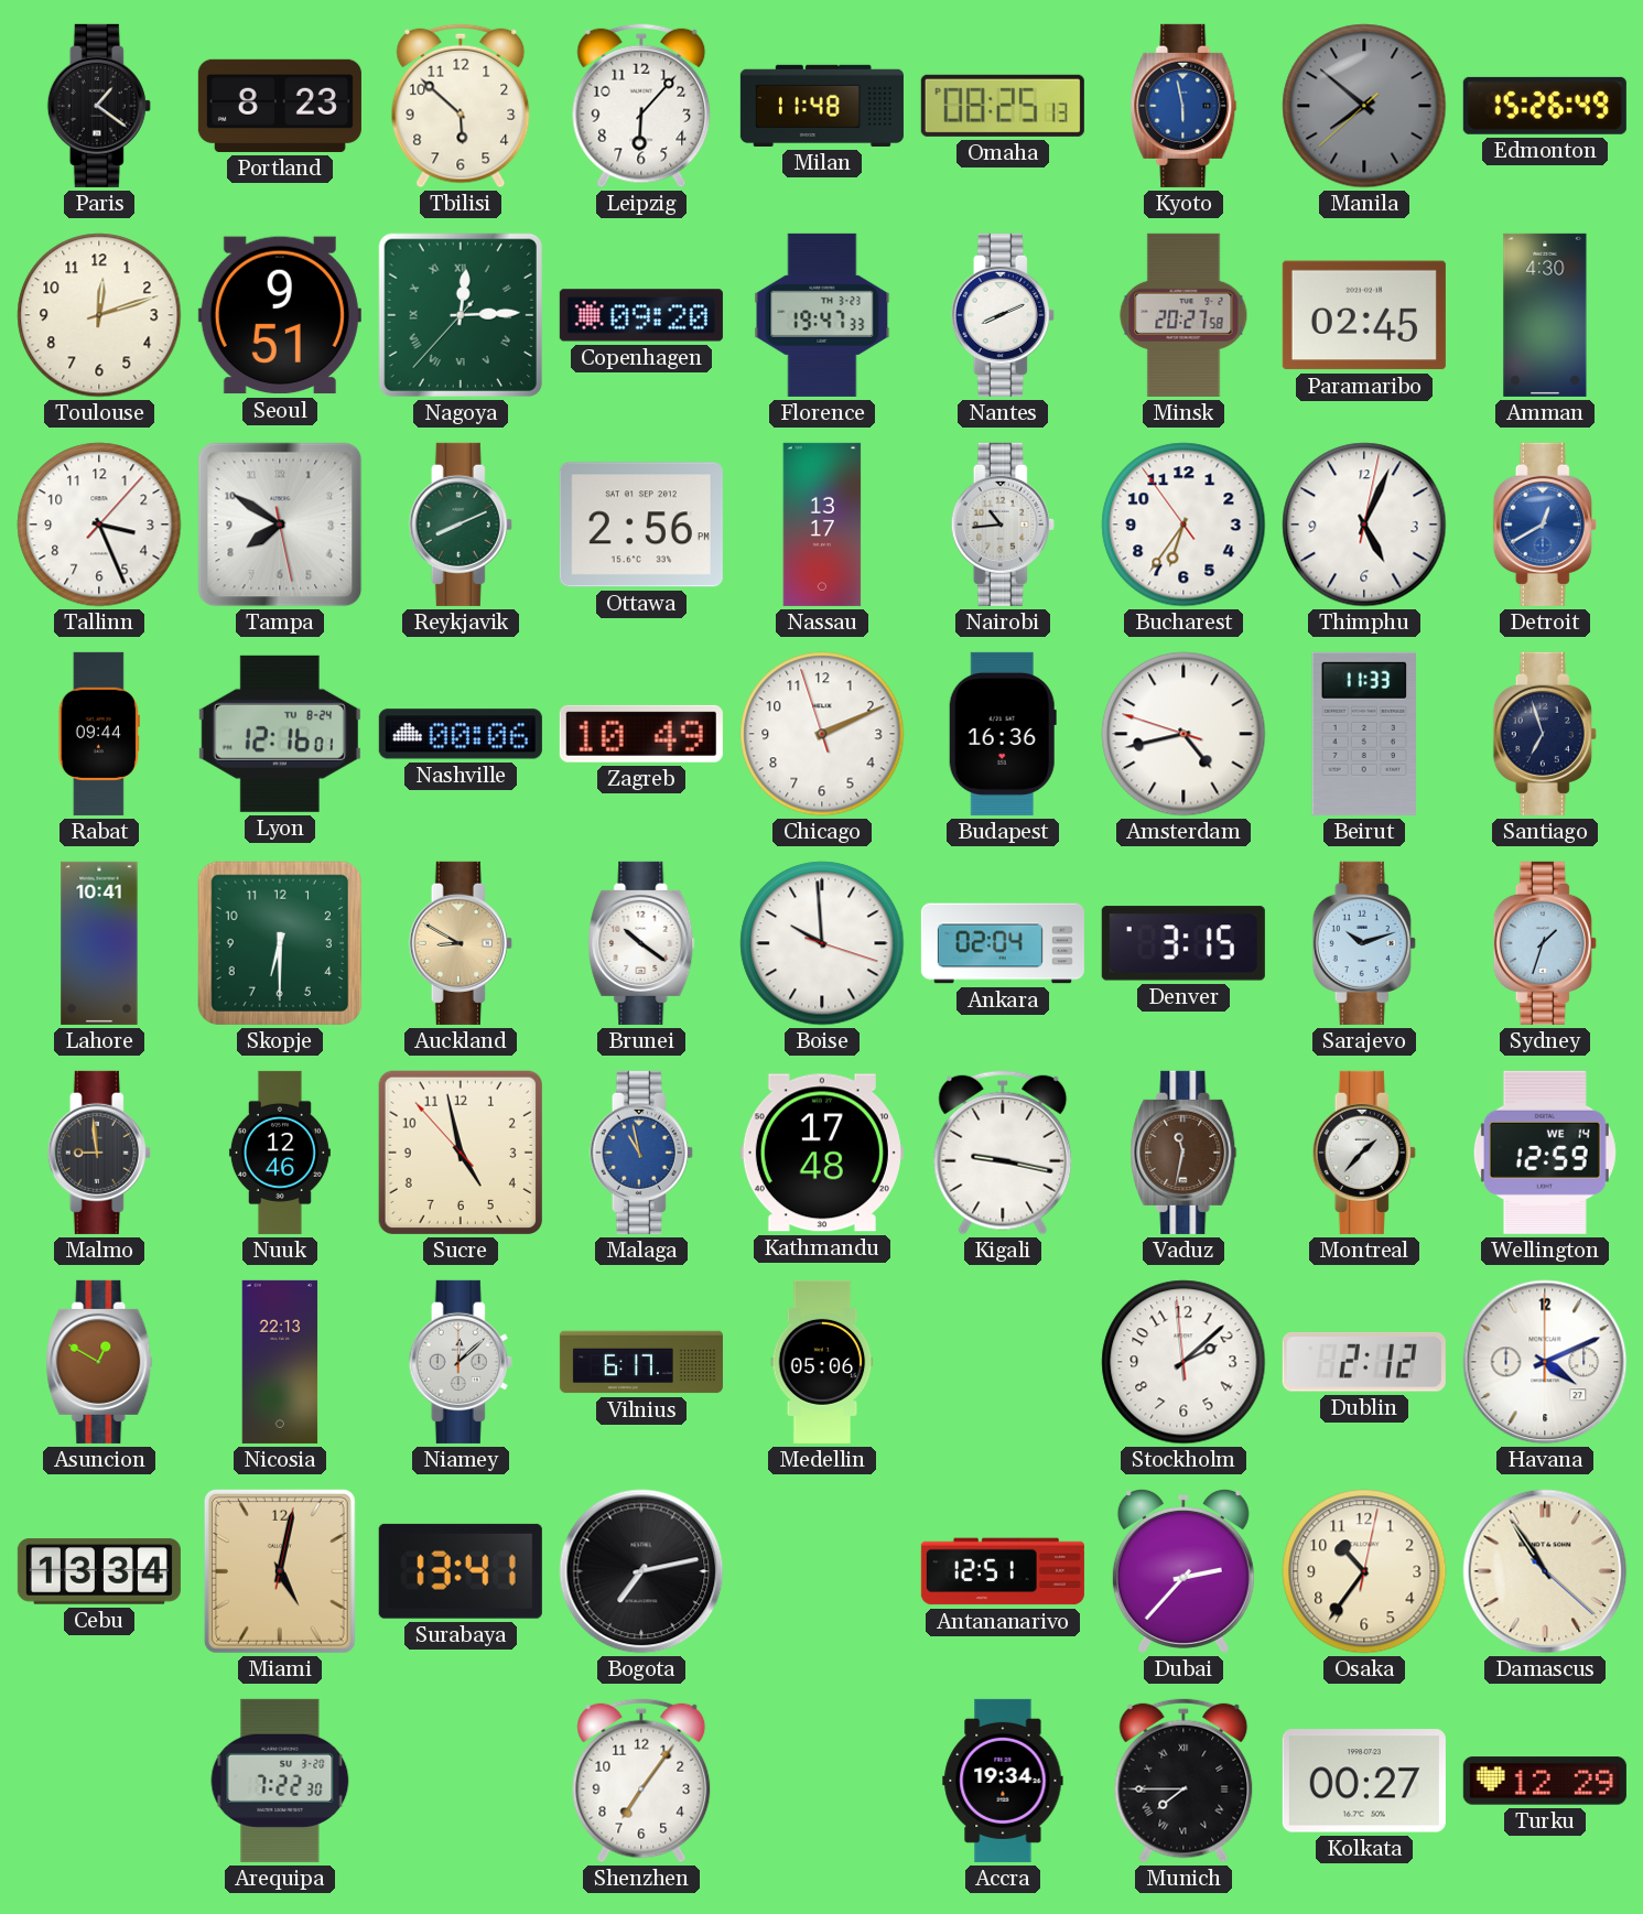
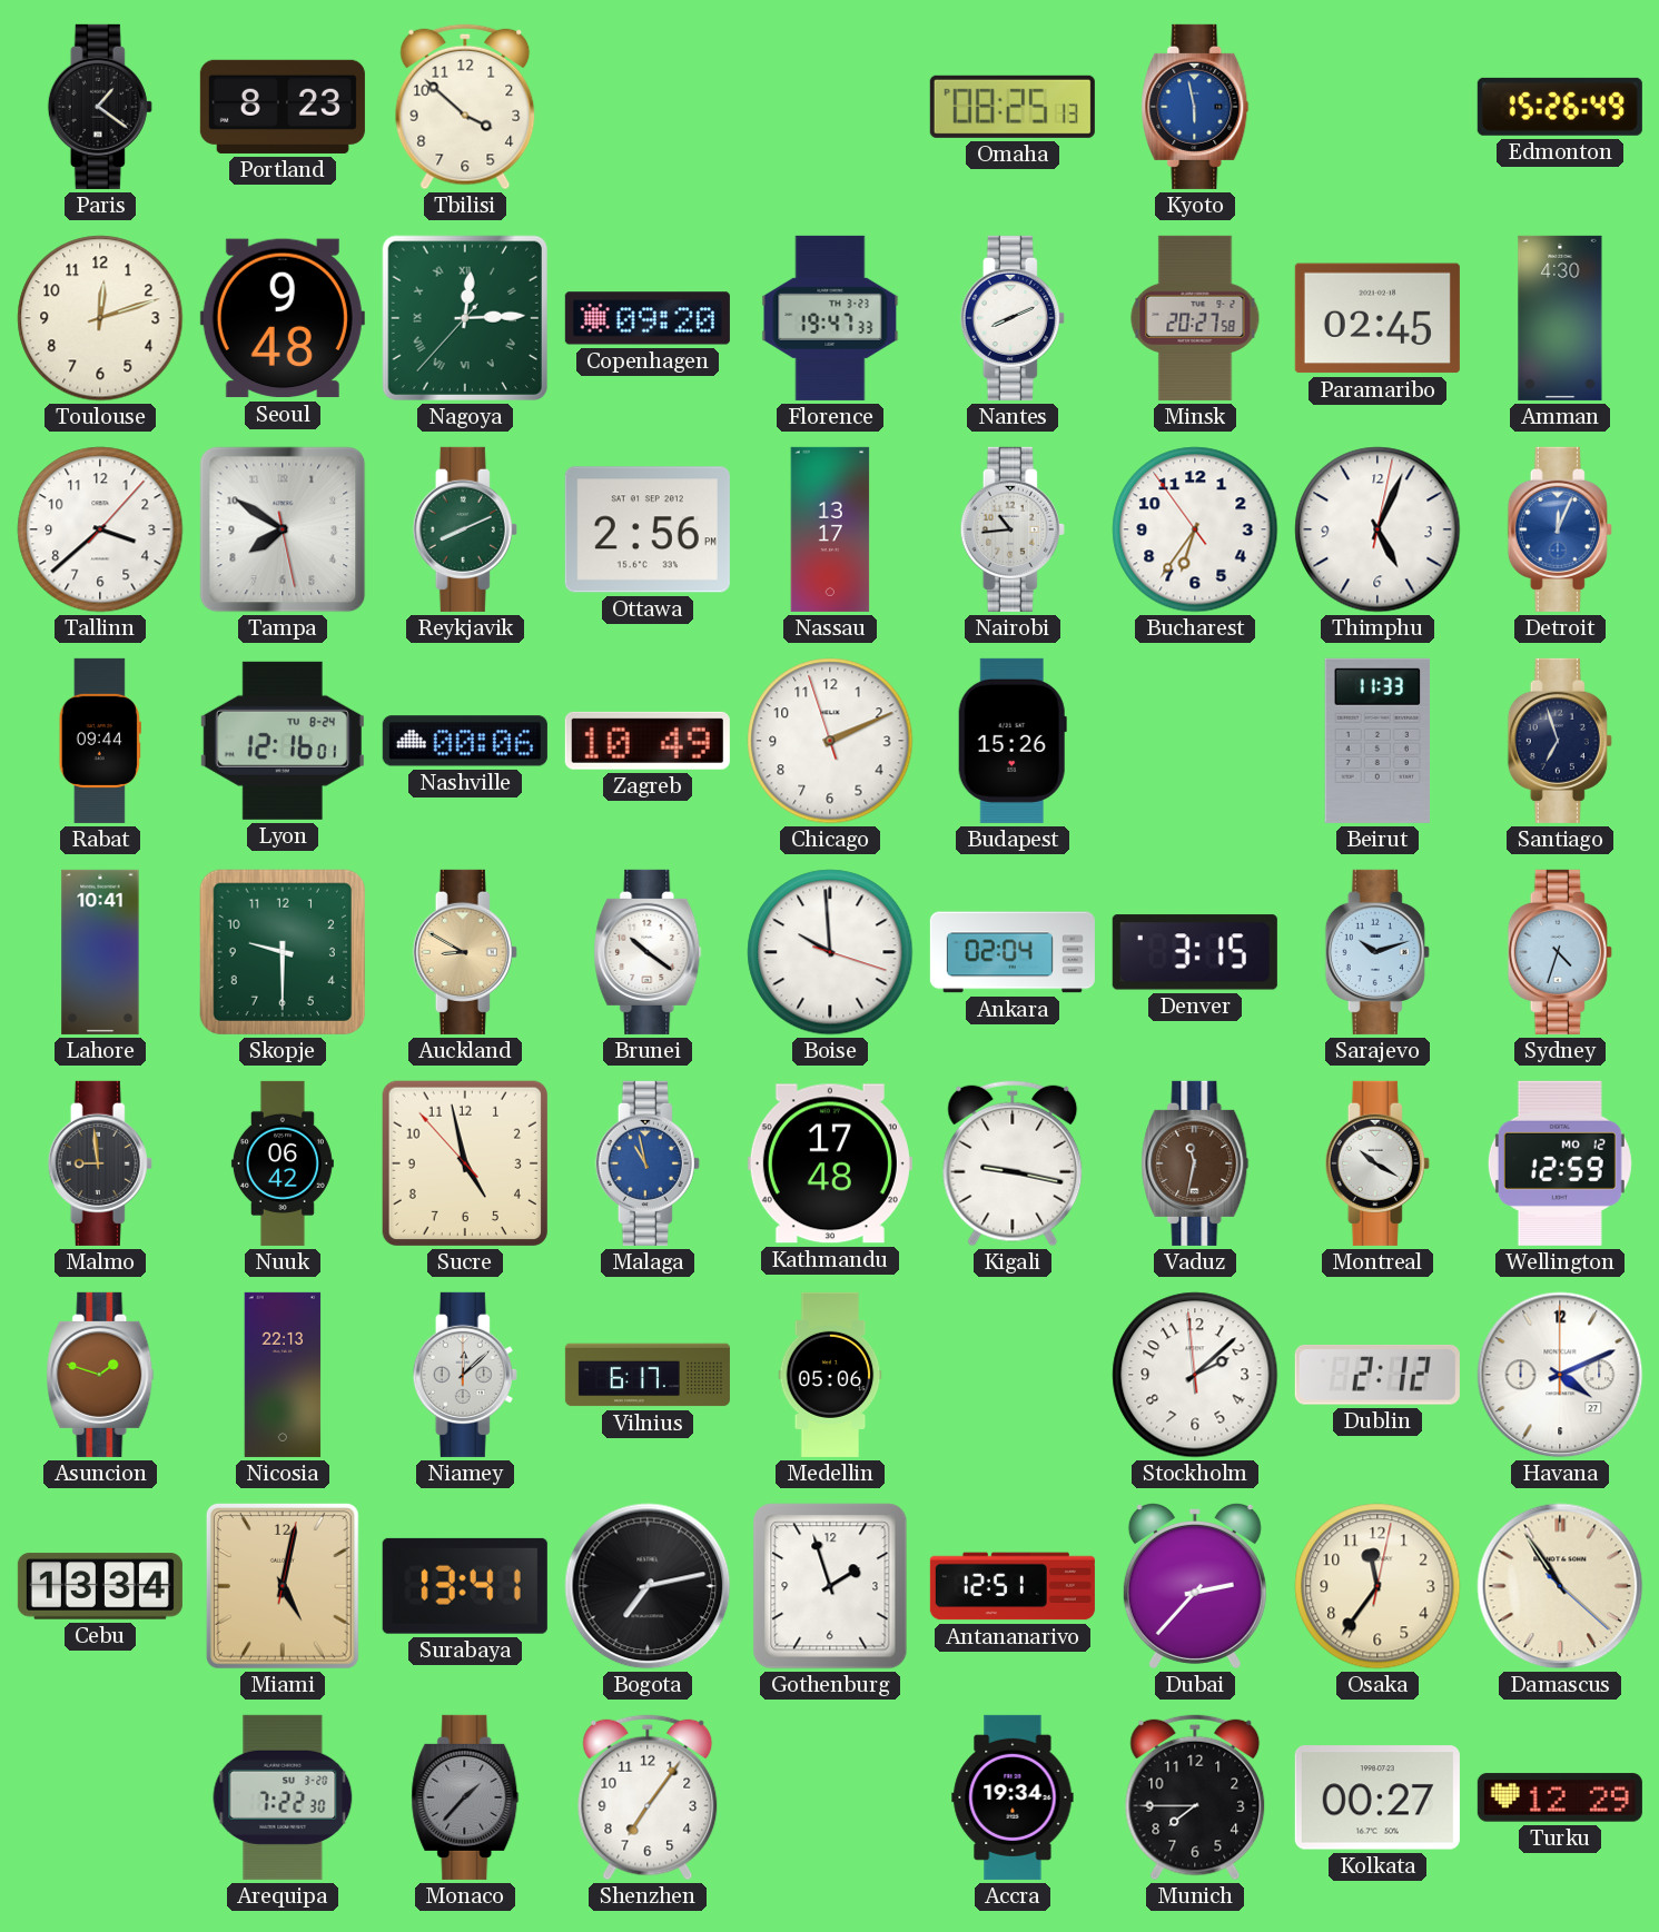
Tbilisi: 5:52 -> 3:52 (465, 107)
Leipzig: 6:07 -> none (641, 106)
Milan: 11:48 -> none (822, 106)
Manila: 7:51 -> none (1364, 106)
Seoul: 9:51 -> 9:48 (283, 318)
Tallinn: 3:26 -> 3:38 (100, 529)
Detroit: 12:40 -> 12:04 (1560, 529)
Budapest: 16:36 -> 15:26 (1013, 741)
Amsterdam: 4:42 -> none (1183, 734)
Skopje: 6:30 -> 9:30 (283, 952)
Sydney: 1:33 -> 4:33 (1560, 952)
Nuuk: 12:46 -> 06:42 (283, 1163)
Montreal: 1:37 -> 10:20 (1377, 1163)
Wellington date: WE 14 -> MO 12 (1560, 1163)
Asuncion: 12:50 -> 1:48 (100, 1375)
Gothenburg: none -> 1:57 (830, 1586)
Osaka: 10:36 -> 11:36 (1377, 1586)
Monaco: none -> 1:37 (465, 1797)
Munich numerals: Roman -> Arabic (1195, 1797)
